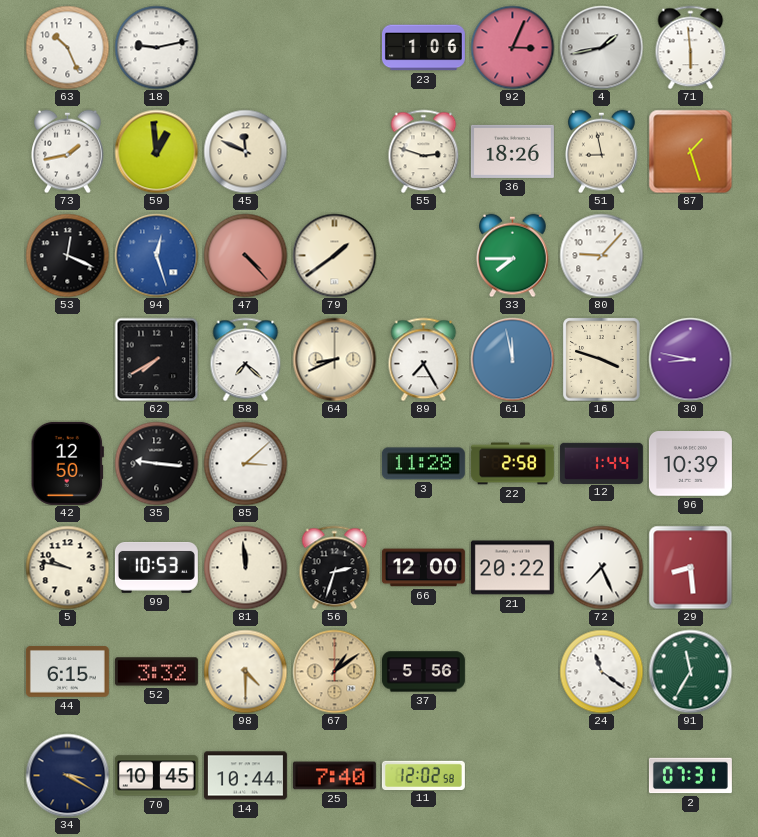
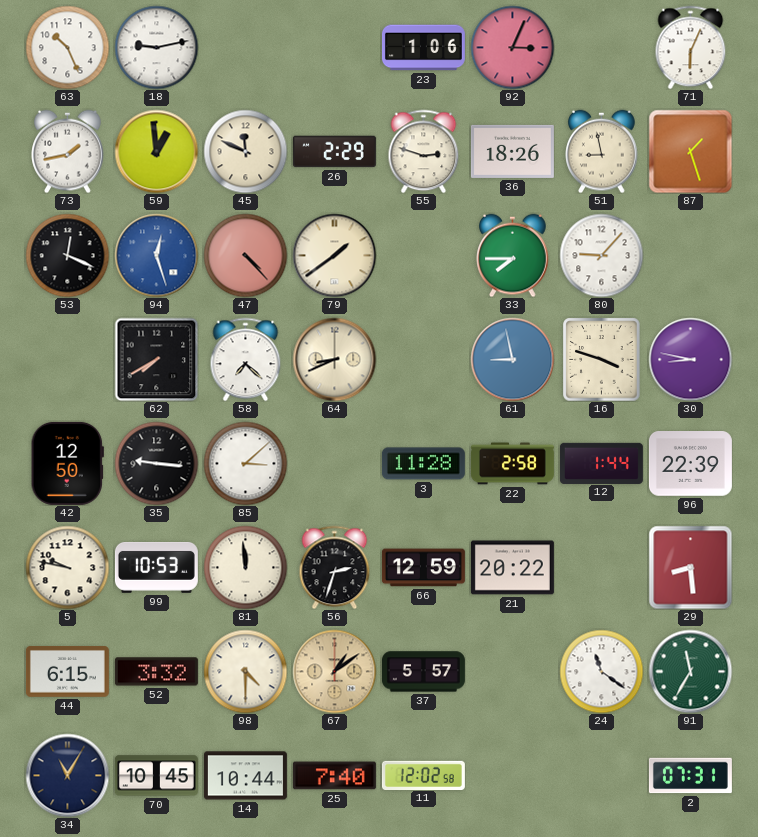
4: 1:43 -> none (601, 47)
71: 5:59 -> 6:04 (691, 47)
26: none -> 2:29 (334, 152)
89: 7:25 -> none (424, 359)
61: 11:58 -> 8:58 (512, 359)
96: 10:39 -> 22:39 (690, 464)
66: 12:00 -> 12:59 (423, 568)
72: 7:26 -> none (601, 567)
37: 5:56 -> 5:57 (423, 672)
34: 3:20 -> 11:05 (67, 775)
